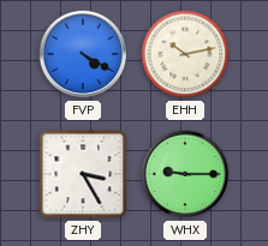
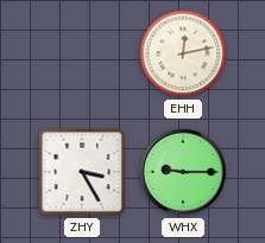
FVP: 4:20 -> none (83, 54)
EHH: 10:13 -> 12:13 (183, 53)
